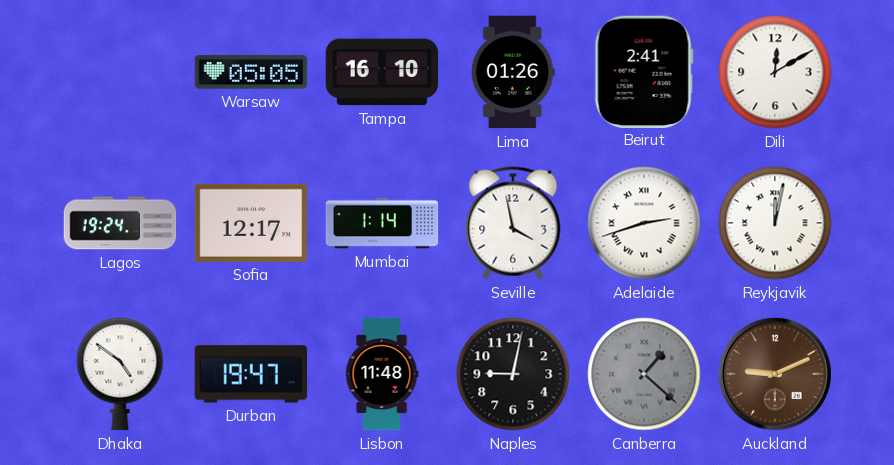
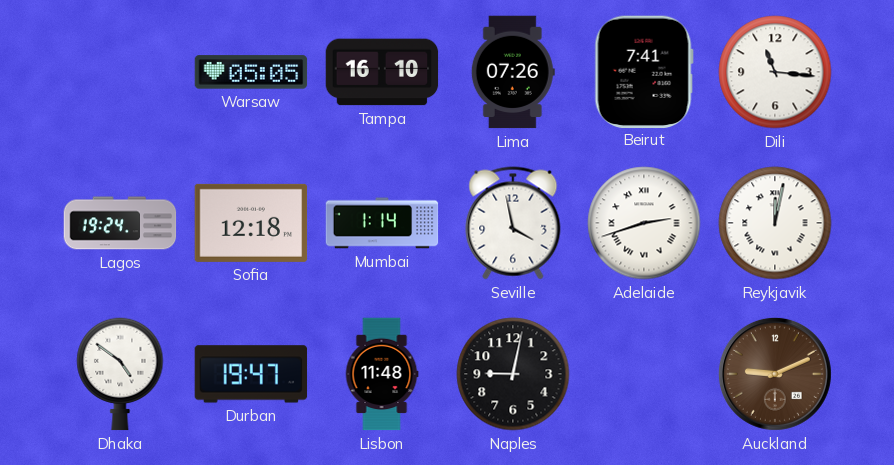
Lima: 01:26 -> 07:26 (513, 72)
Beirut: 2:41 -> 7:41 (644, 71)
Dili: 12:10 -> 11:16 (775, 72)
Sofia: 12:17 -> 12:18 (251, 223)
Canberra: 1:22 -> none (644, 374)
